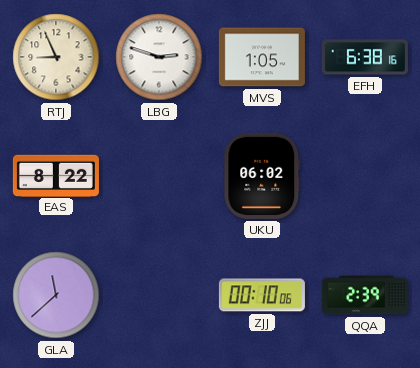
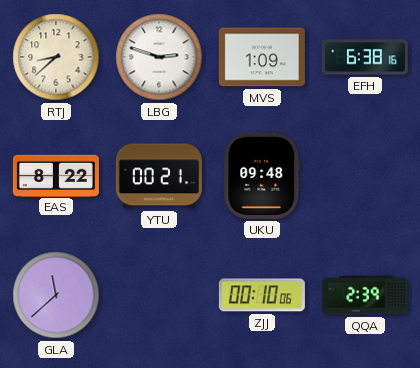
RTJ: 8:56 -> 8:38 (56, 57)
MVS: 1:05 -> 1:09 (262, 57)
YTU: none -> 00:21 (159, 176)
UKU: 06:02 -> 09:48 (262, 176)
